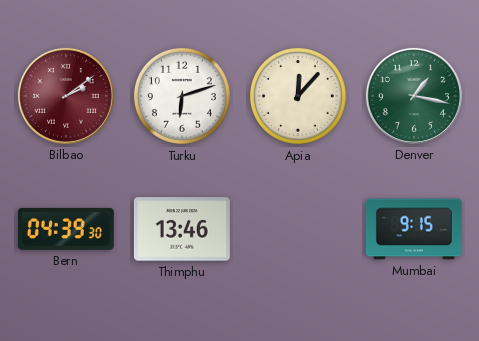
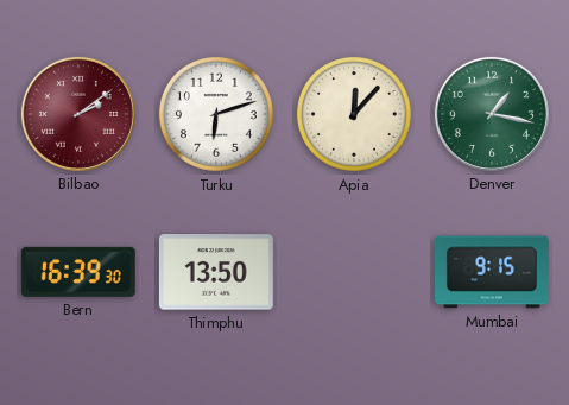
Bern: 04:39 -> 16:39 (78, 272)
Thimphu: 13:46 -> 13:50 (216, 272)
